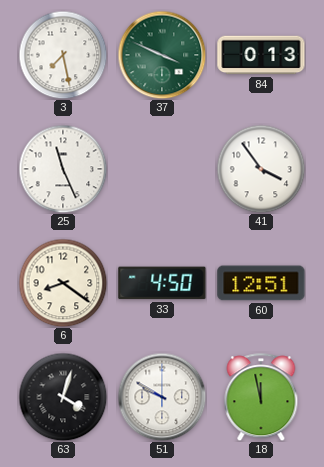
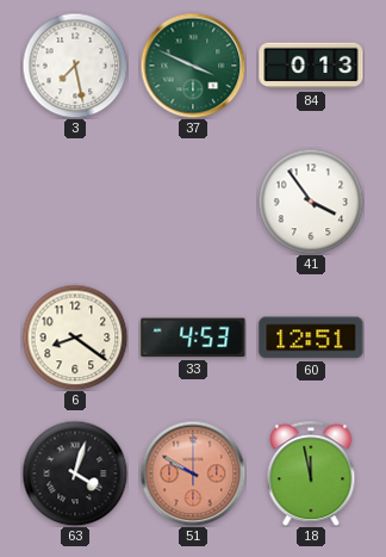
25: 11:26 -> none (63, 169)
33: 4:50 -> 4:53 (193, 338)
51 dial: white -> salmon (193, 474)
